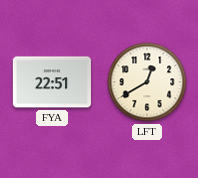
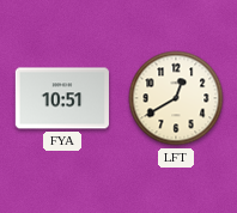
FYA: 22:51 -> 10:51 (62, 98)
